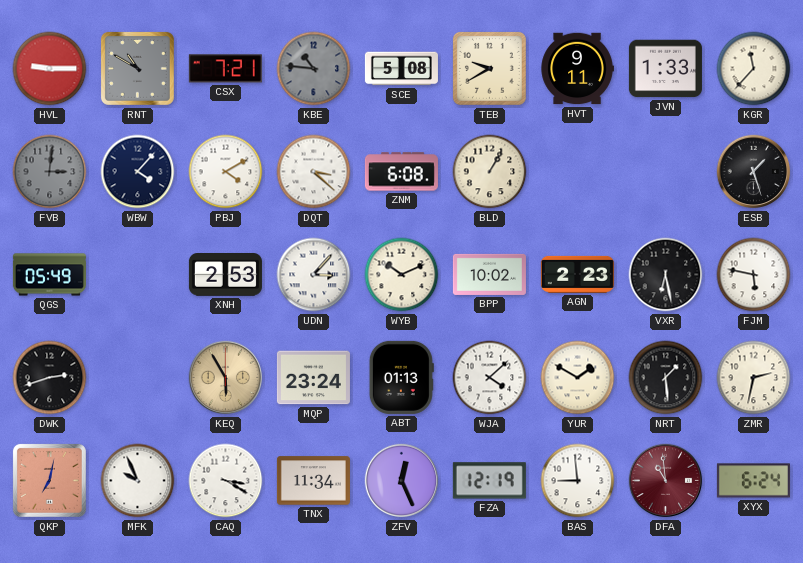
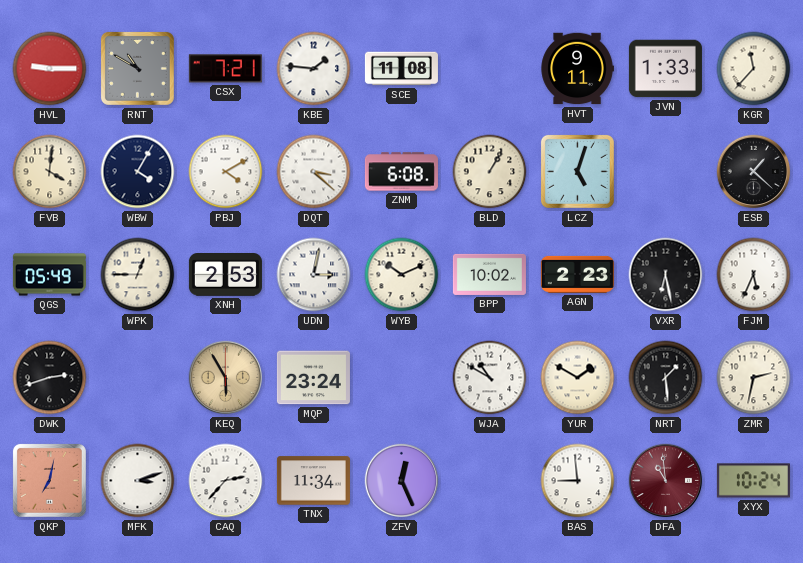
KBE: 10:46 -> 1:46 (314, 69)
KBE dial: grey -> white (314, 69)
SCE: 5:08 -> 11:08 (401, 69)
TEB: 9:40 -> none (489, 68)
FVB: 3:01 -> 4:01 (50, 172)
FVB dial: grey -> cream (50, 172)
WBW: 4:07 -> 4:05 (138, 172)
LCZ: none -> 5:03 (577, 171)
ESB: 1:27 -> 1:22 (754, 172)
WPK: none -> 12:45 (138, 275)
UDN: 3:07 -> 3:02 (314, 275)
FJM: 5:47 -> 5:34 (754, 275)
ABT: 01:13 -> none (401, 377)
WJA: 4:08 -> 10:50 (490, 378)
MFK: 9:56 -> 3:12 (138, 481)
CAQ: 3:20 -> 2:37 (226, 481)
FZA: 12:19 -> none (489, 481)
XYX: 6:24 -> 10:24 (753, 481)
